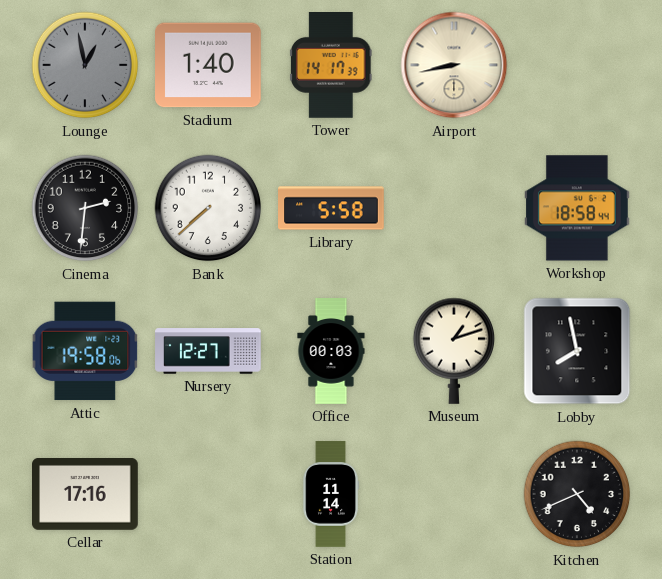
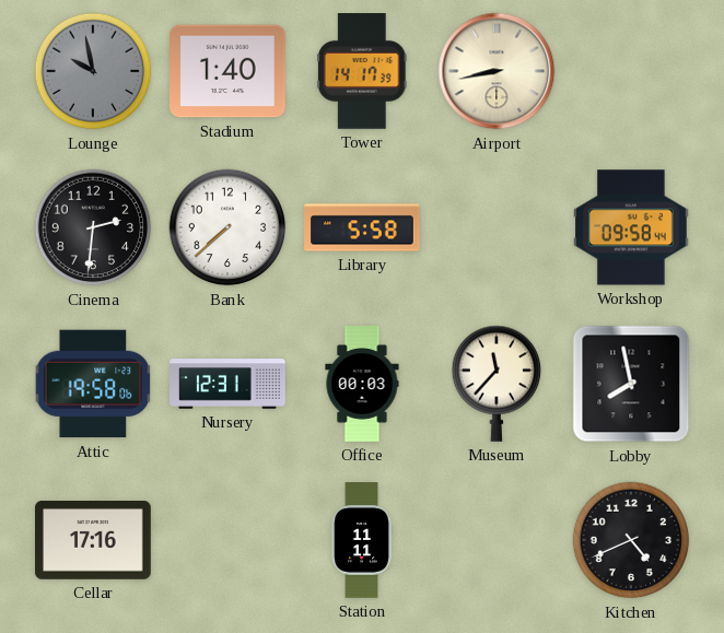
Lounge: 12:58 -> 9:58 (93, 71)
Workshop: 18:58 -> 09:58 (632, 227)
Nursery: 12:27 -> 12:31 (227, 384)
Museum: 1:12 -> 11:37 (497, 384)
Station: 11:14 -> 11:11 (362, 540)
